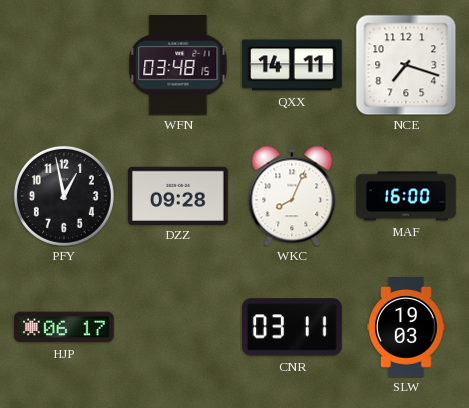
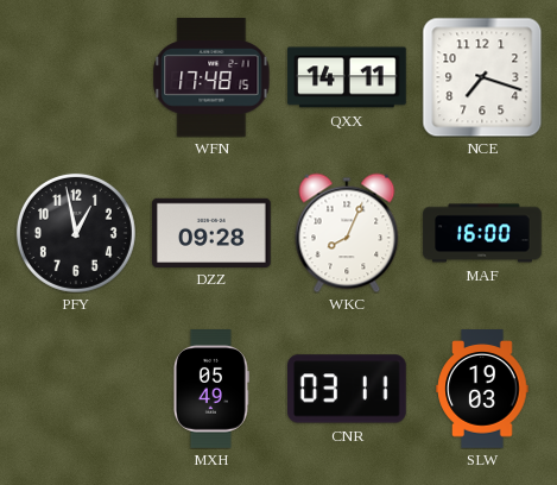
WFN: 03:48 -> 17:48 (211, 78)
HJP: 06:17 -> none (64, 327)
MXH: none -> 05:49 (211, 389)
